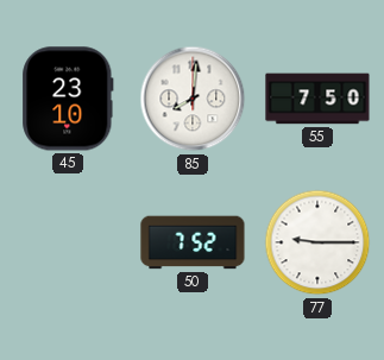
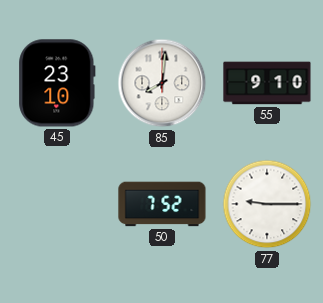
55: 7:50 -> 9:10 (267, 83)
